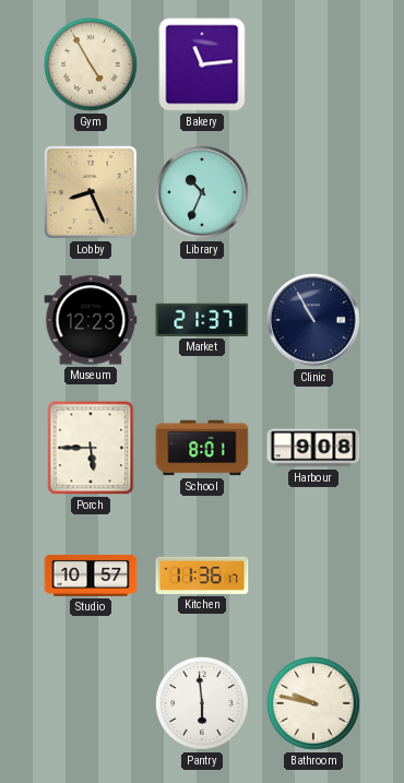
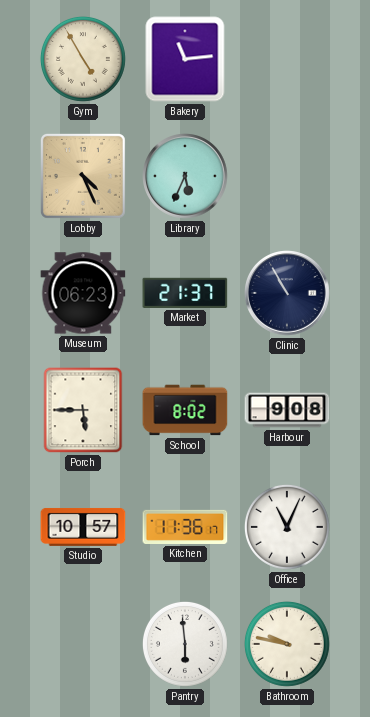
Lobby: 8:26 -> 4:26 (83, 176)
Library: 10:34 -> 5:34 (185, 176)
Museum: 12:23 -> 06:23 (83, 293)
School: 8:01 -> 8:02 (185, 410)
Office: none -> 11:04 (287, 527)
